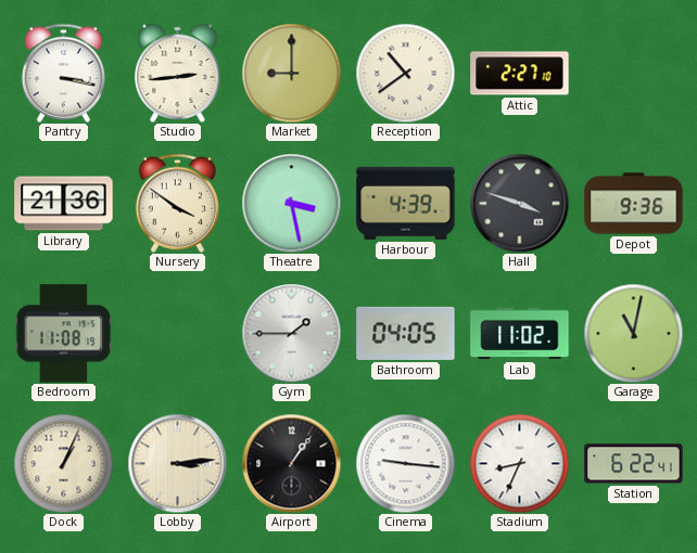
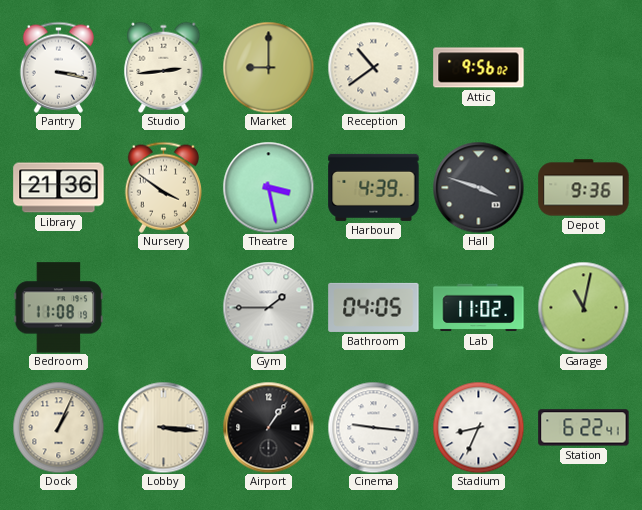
Attic: 2:27 -> 9:56 (479, 68)
Lobby: 3:14 -> 3:16 (163, 427)
